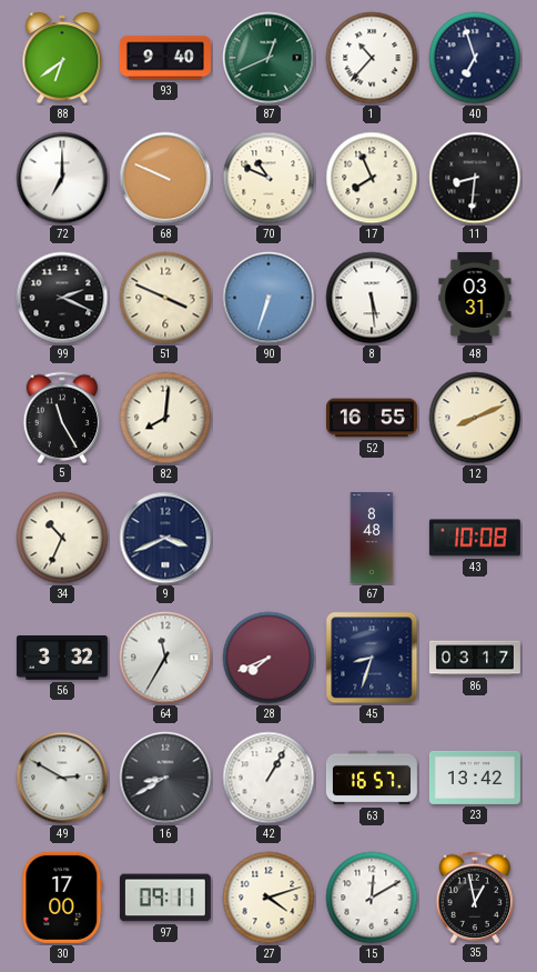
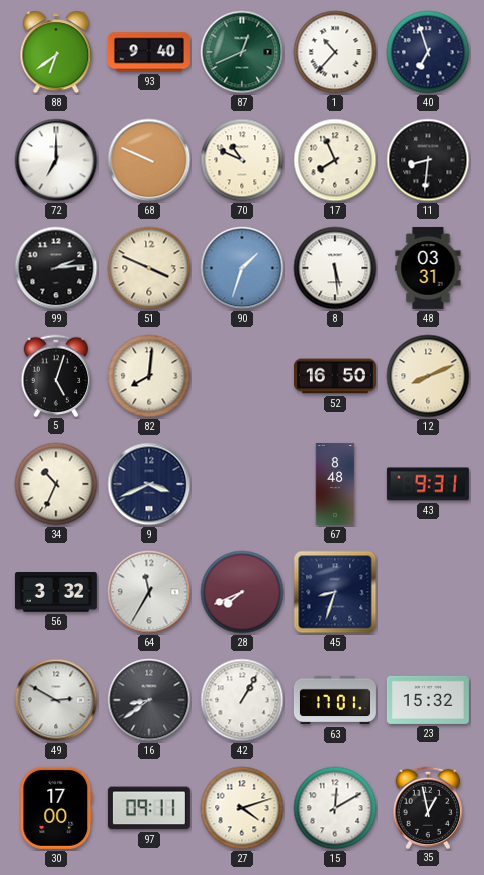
99: 2:19 -> 2:14 (56, 268)
90: 6:33 -> 1:33 (242, 268)
5: 11:25 -> 5:03 (56, 375)
52: 16:55 -> 16:50 (335, 376)
43: 10:08 -> 9:31 (428, 484)
86: 03:17 -> none (475, 658)
16: 8:40 -> 8:39 (149, 700)
63: 16:57 -> 17:01 (335, 700)
23: 13:42 -> 15:32 (428, 700)
